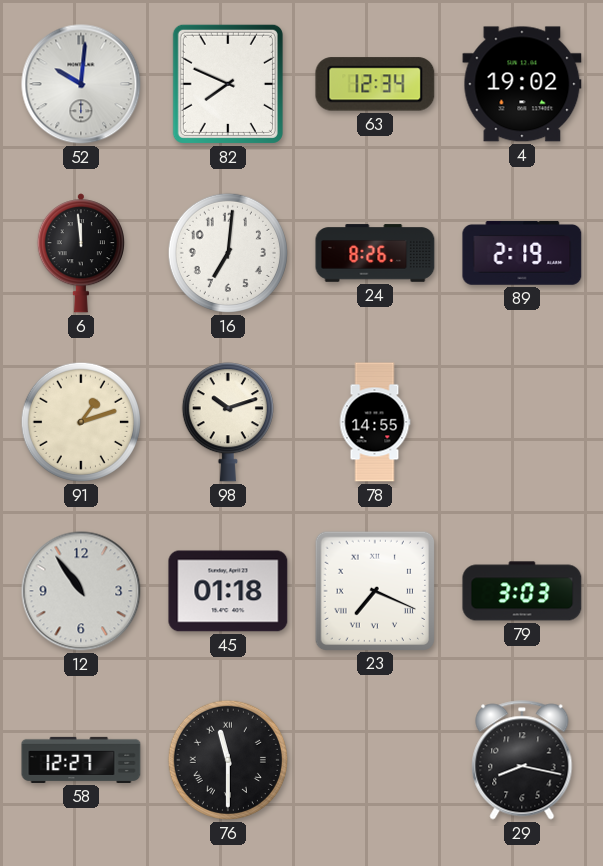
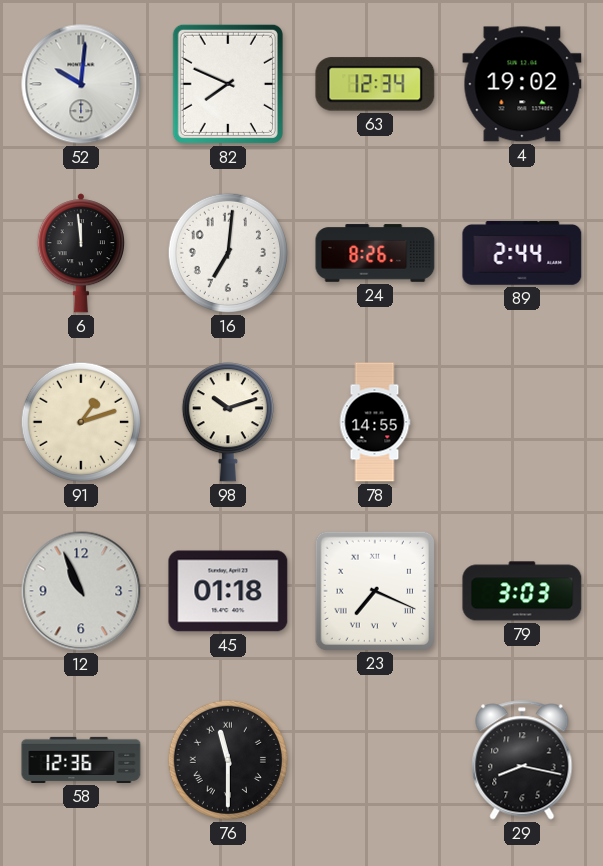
89: 2:19 -> 2:44 (522, 253)
12: 10:54 -> 10:56 (81, 591)
58: 12:27 -> 12:36 (81, 760)
